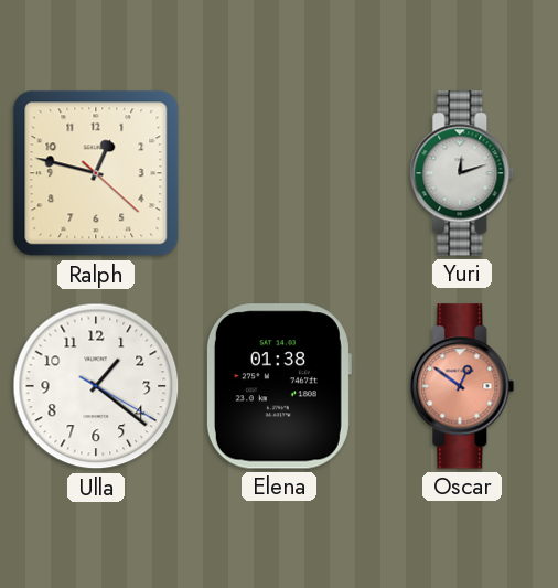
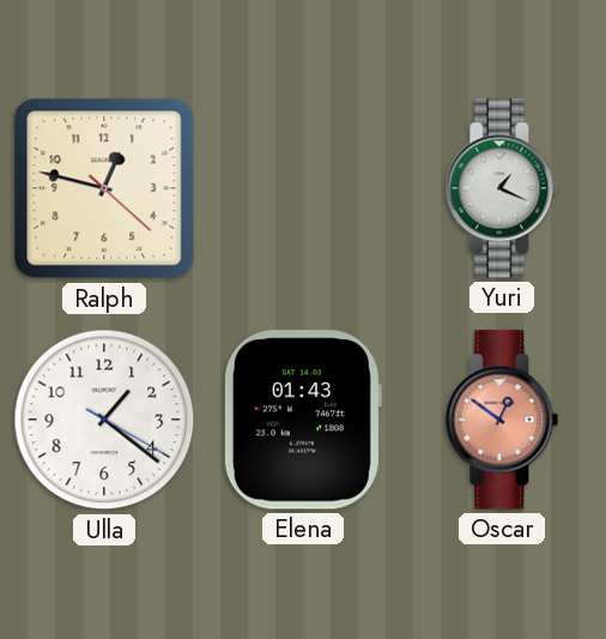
Yuri: 12:12 -> 1:19 (502, 188)
Elena: 01:38 -> 01:43 (302, 420)
